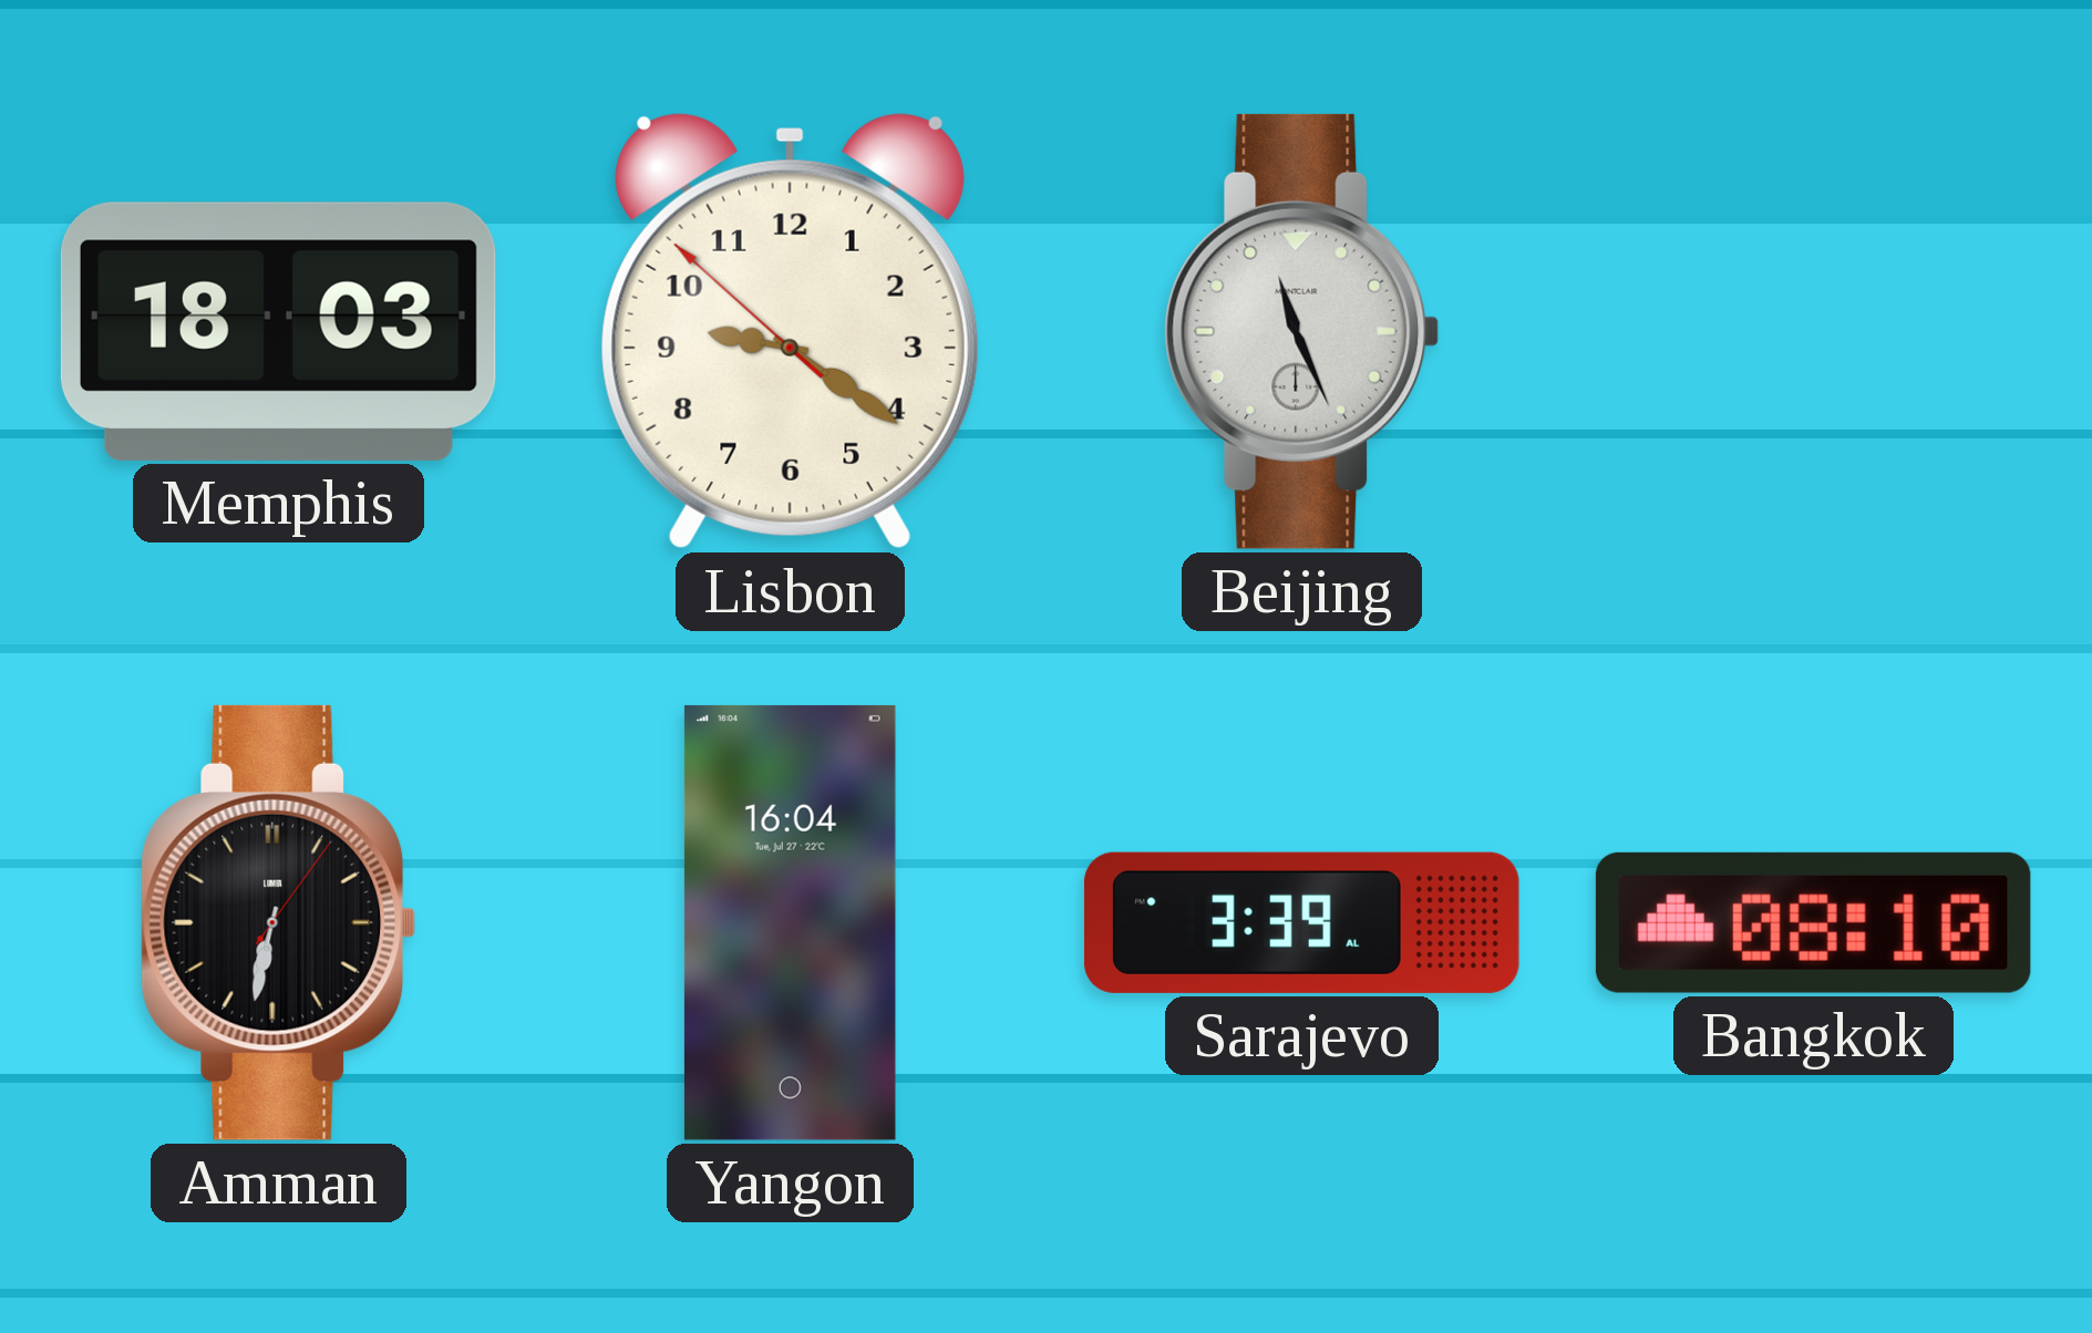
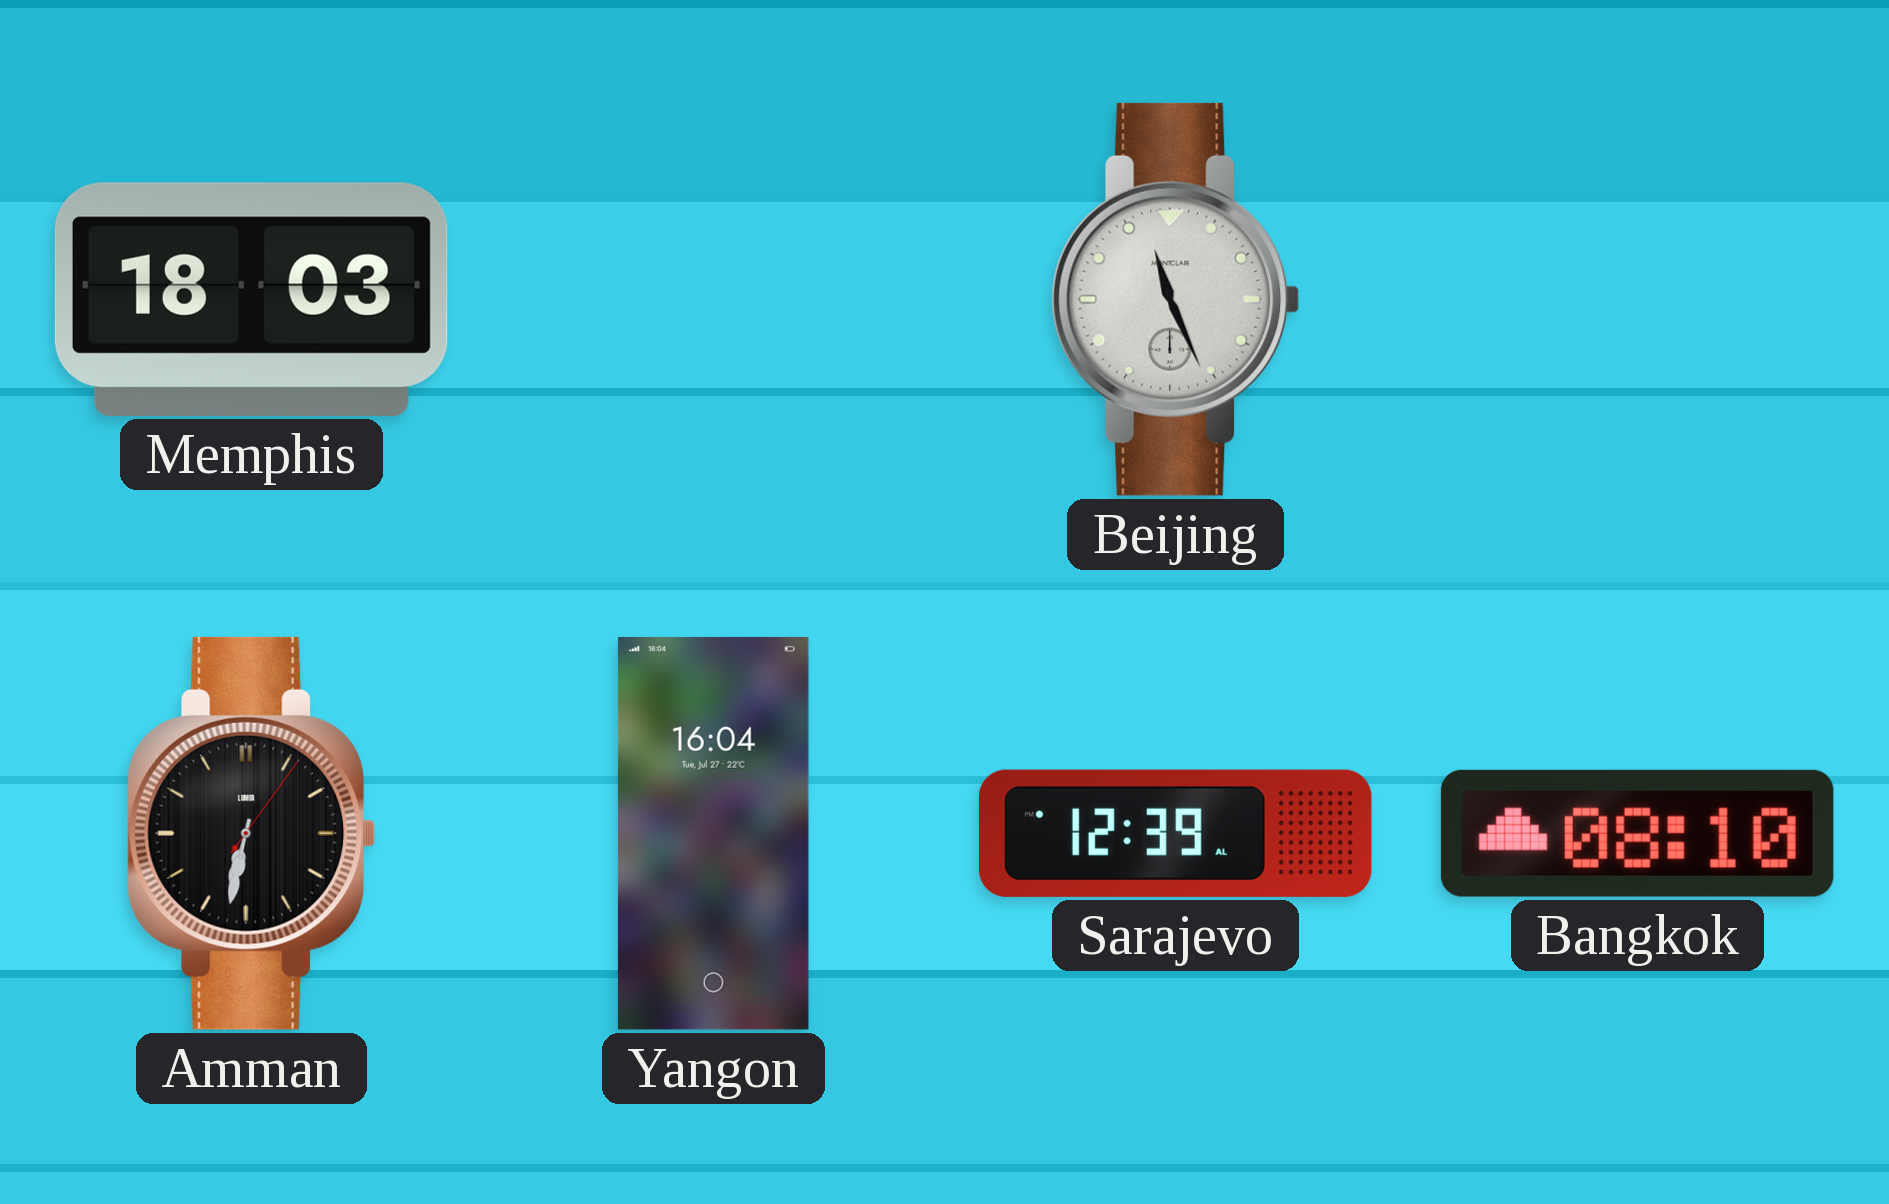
Lisbon: 9:20 -> none (790, 331)
Sarajevo: 3:39 -> 12:39 (1175, 833)
